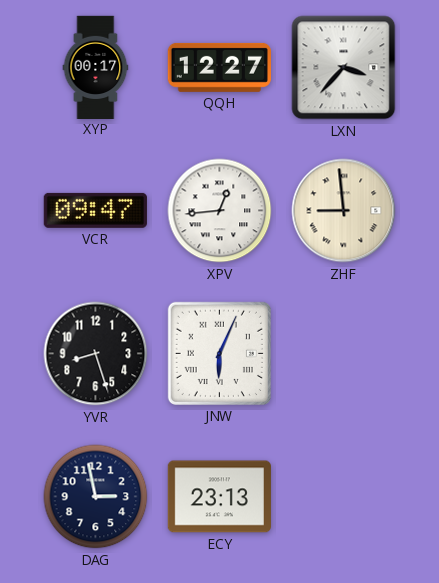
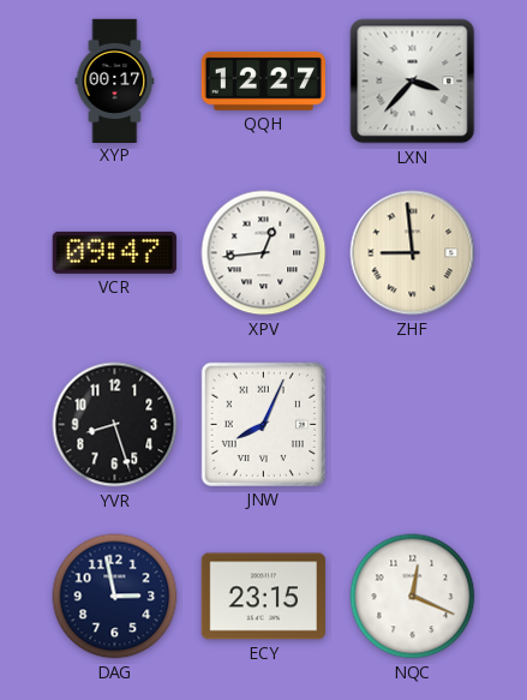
JNW: 6:04 -> 8:04 (263, 424)
ECY: 23:13 -> 23:15 (263, 597)
NQC: none -> 12:19 (413, 597)
